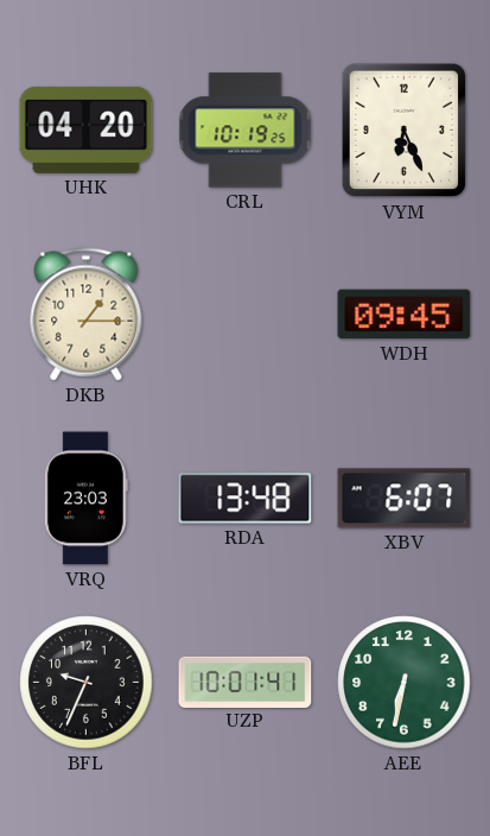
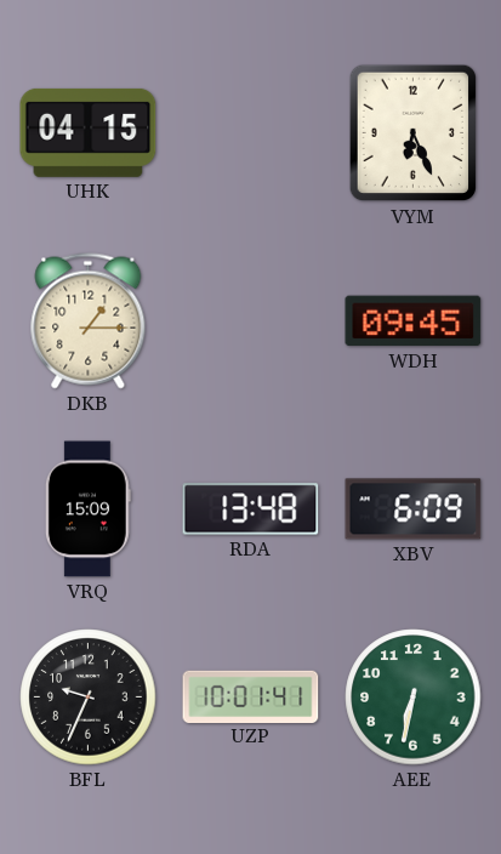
UHK: 04:20 -> 04:15 (89, 132)
CRL: 10:19 -> none (246, 131)
VRQ: 23:03 -> 15:09 (87, 509)
XBV: 6:07 -> 6:09 (414, 509)
